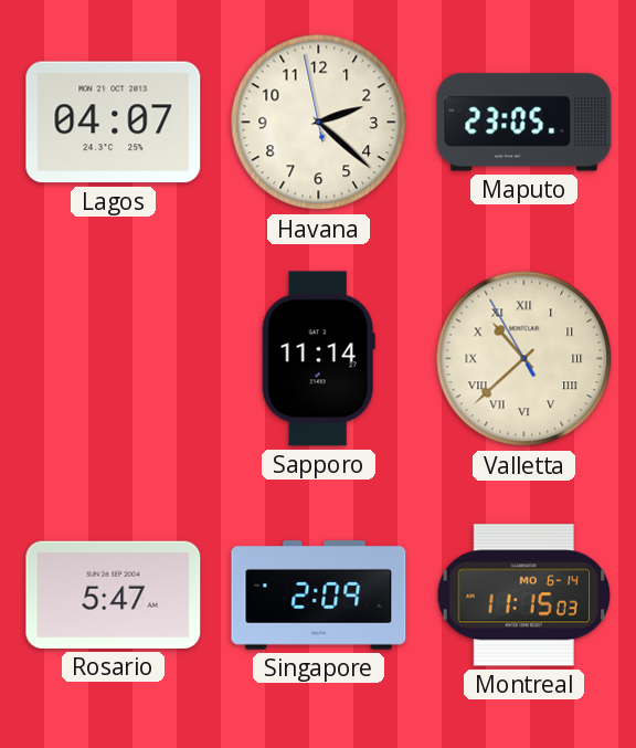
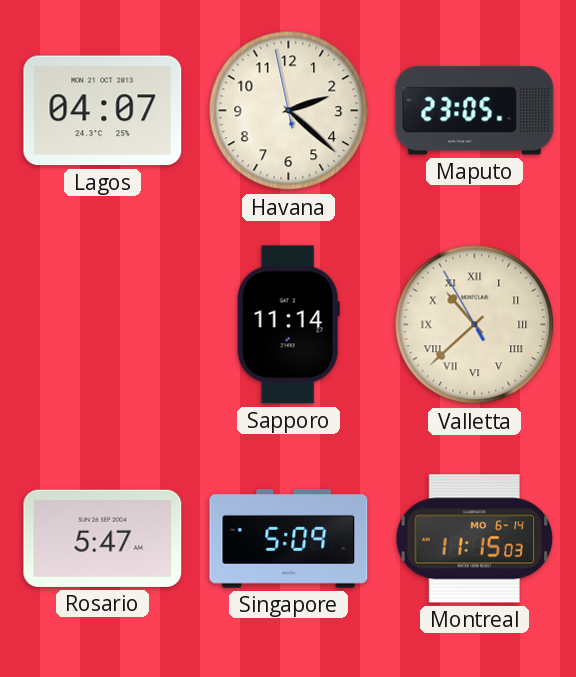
Singapore: 2:09 -> 5:09 (289, 539)
